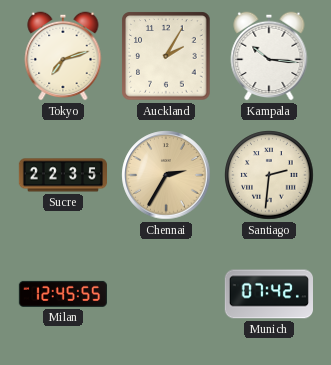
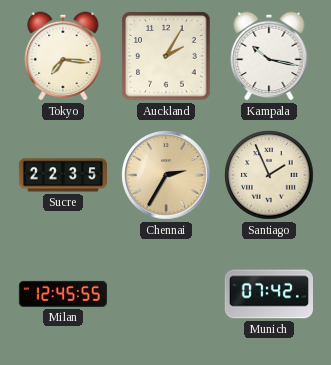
Tokyo: 7:12 -> 7:16 (63, 56)
Kampala: 10:16 -> 10:17 (269, 56)
Santiago: 2:31 -> 1:56 (269, 175)
